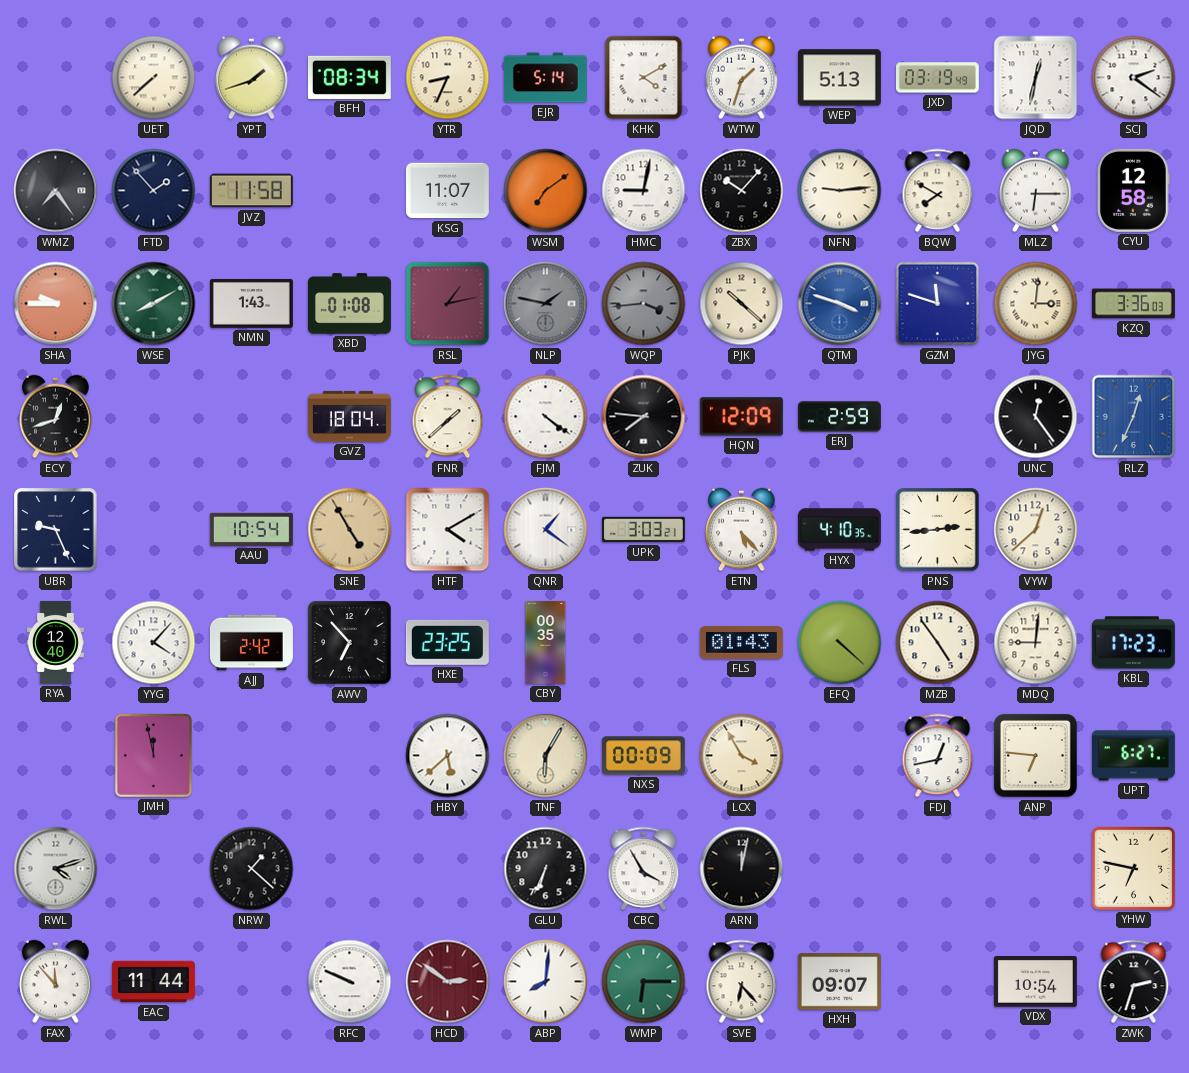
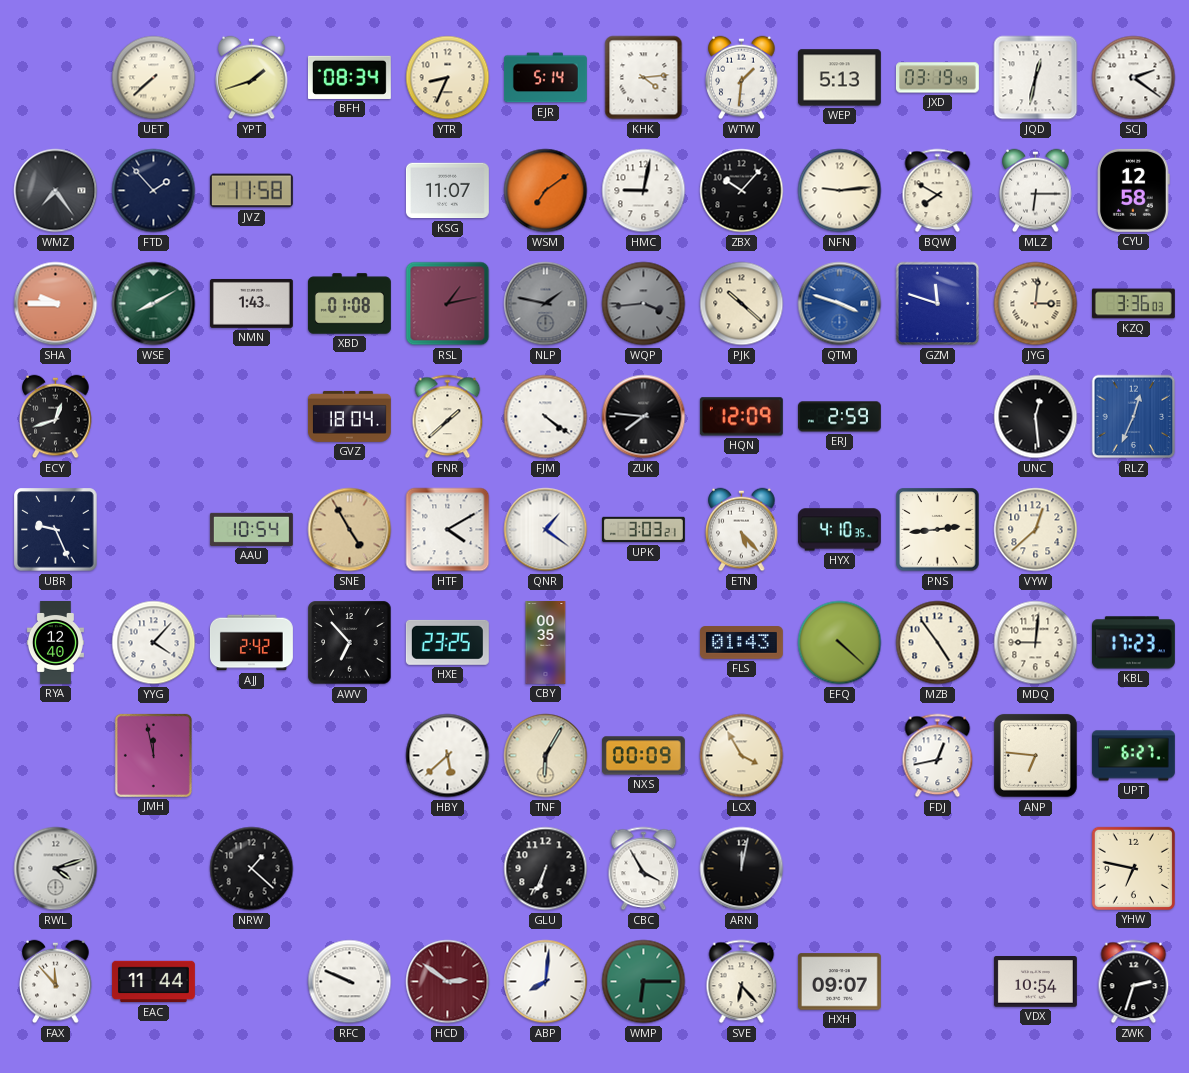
KHK: 4:10 -> 4:14 (644, 78)
WTW: 1:33 -> 1:31 (742, 78)
UNC: 12:24 -> 12:29 (1036, 417)
